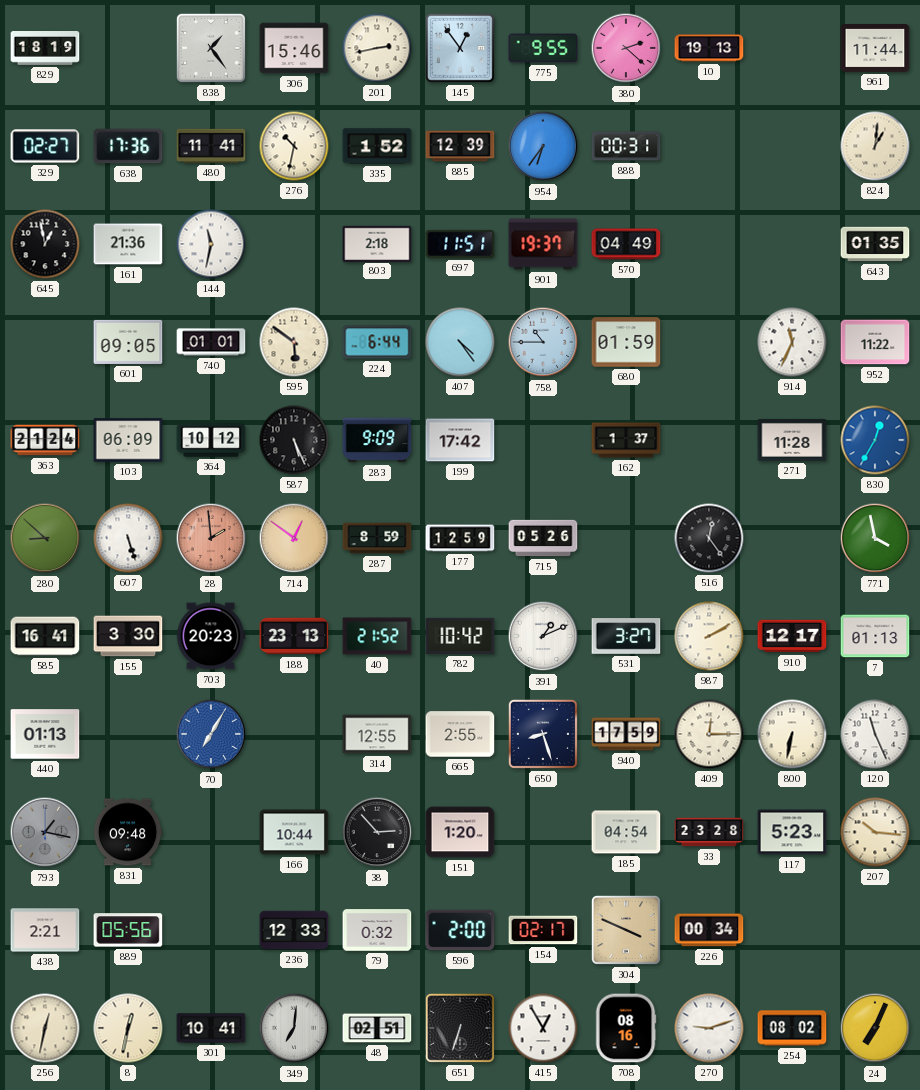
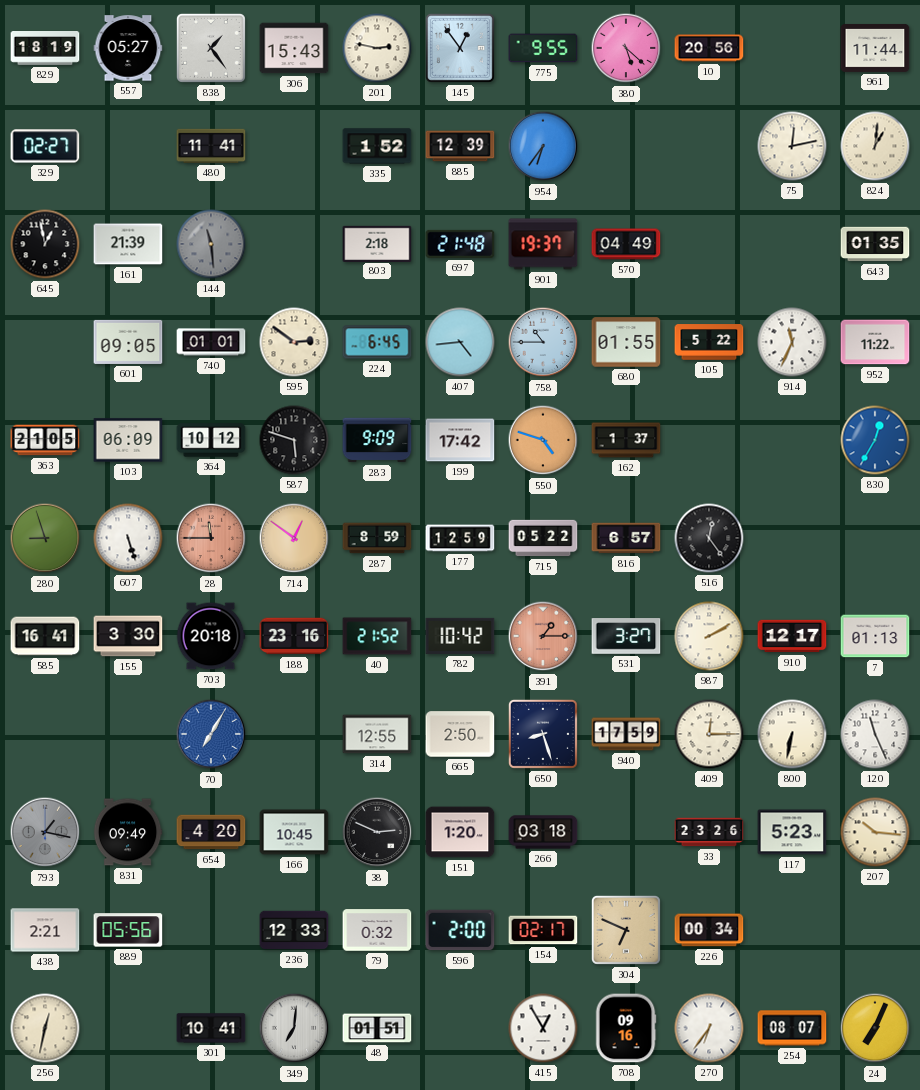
557: none -> 05:27 (128, 48)
306: 15:46 -> 15:43 (294, 48)
201: 2:43 -> 2:47 (377, 48)
380: 2:22 -> 5:22 (626, 48)
10: 19:13 -> 20:56 (709, 48)
638: 17:36 -> none (128, 146)
276: 10:32 -> none (294, 146)
888: 00:31 -> none (626, 146)
75: none -> 12:13 (792, 146)
161: 21:36 -> 21:39 (128, 244)
144: 11:32 -> 11:29 (211, 244)
144 dial: white -> grey (211, 244)
697: 11:51 -> 21:48 (460, 244)
595: 5:51 -> 2:51 (294, 342)
224: 6:44 -> 6:45 (377, 342)
407: 4:24 -> 4:44 (460, 342)
680: 01:59 -> 01:55 (626, 342)
105: none -> 5:22 (709, 342)
363: 21:24 -> 21:05 (45, 440)
587: 5:26 -> 5:48 (294, 440)
550: none -> 4:48 (543, 440)
271: 11:28 -> none (792, 440)
280: 8:52 -> 8:57 (45, 538)
28: 1:59 -> 11:45 (211, 538)
715: 05:26 -> 05:22 (543, 538)
816: none -> 6:57 (626, 538)
771: 3:58 -> none (875, 538)
703: 20:23 -> 20:18 (211, 636)
188: 23:13 -> 23:16 (294, 636)
391: 1:11 -> 1:15 (543, 636)
391 dial: white -> salmon (543, 636)
440: 01:13 -> none (45, 734)
665: 2:55 -> 2:50 (460, 734)
831: 09:48 -> 09:49 (128, 832)
654: none -> 4:20 (211, 832)
166: 10:44 -> 10:45 (294, 832)
38: 2:53 -> 2:49 (377, 832)
266: none -> 03:18 (543, 832)
185: 04:54 -> none (626, 832)
33: 23:28 -> 23:26 (709, 832)
304: 3:49 -> 6:49 (626, 930)
8: 12:32 -> none (128, 1028)
48: 02:51 -> 01:51 (377, 1028)
651: 6:33 -> none (460, 1028)
708: 08:16 -> 09:16 (626, 1028)
270: 9:12 -> 6:36 (709, 1028)
254: 08:02 -> 08:07 (792, 1028)
